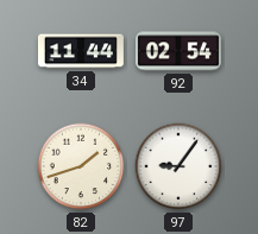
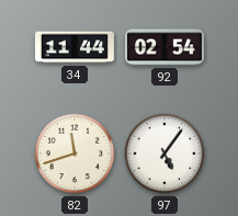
82: 1:42 -> 11:42 (75, 154)
97: 9:06 -> 5:06 (165, 154)
